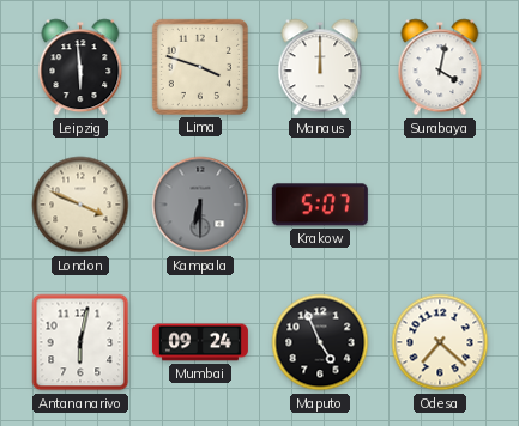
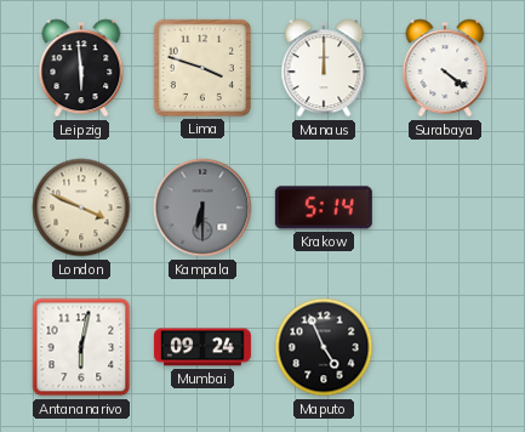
Surabaya: 4:02 -> 4:21 (445, 68)
Krakow: 5:07 -> 5:14 (324, 208)
Odesa: 7:22 -> none (440, 342)
